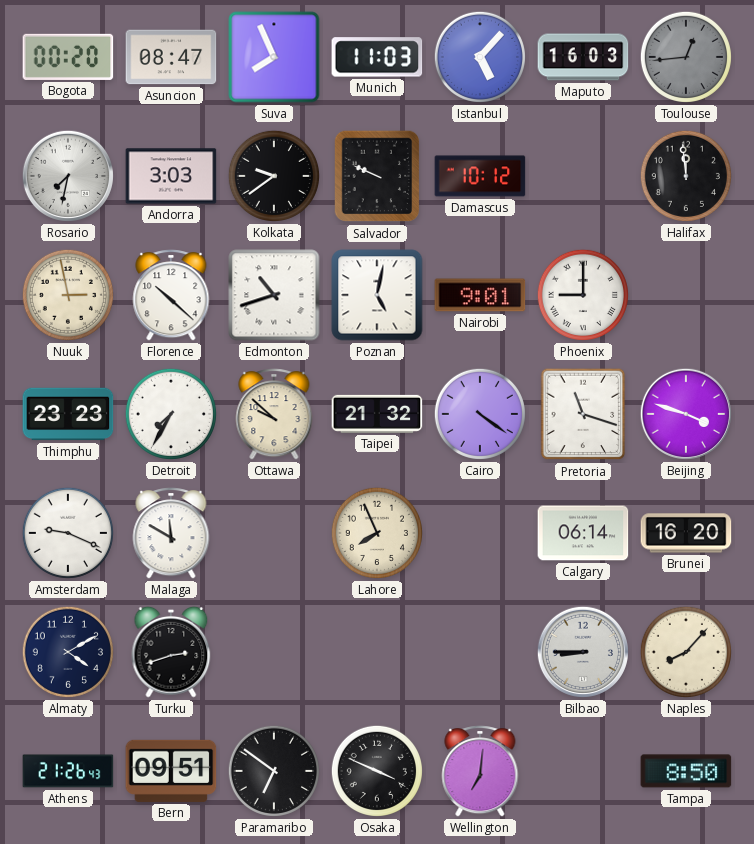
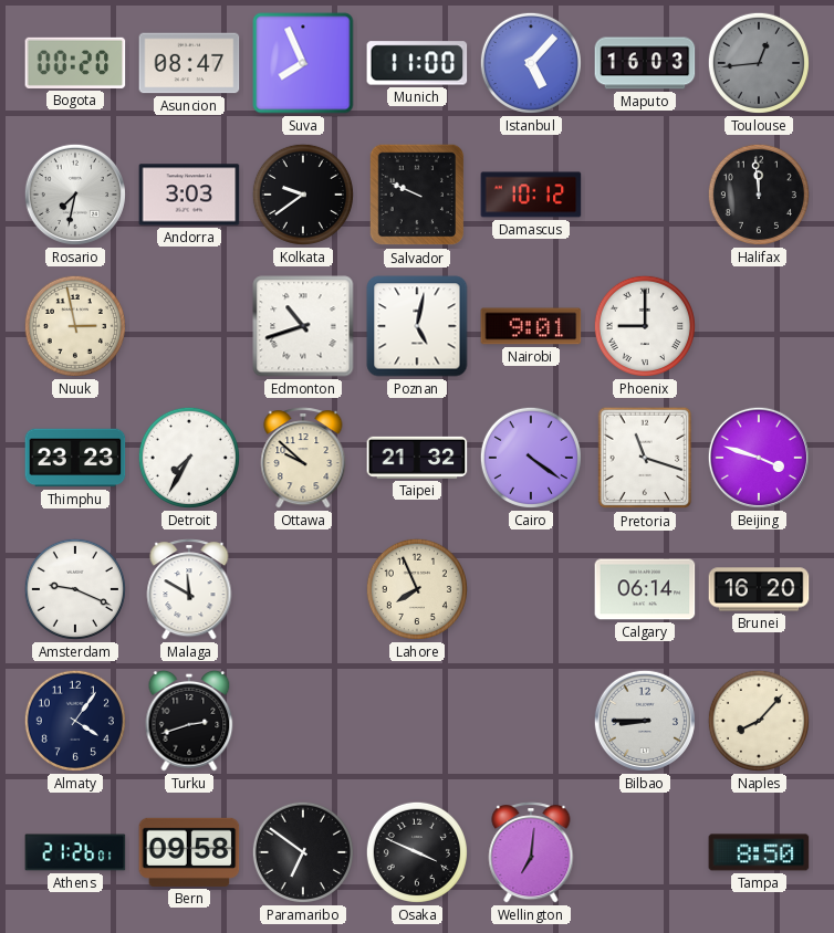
Munich: 11:03 -> 11:00 (417, 63)
Florence: 10:22 -> none (171, 295)
Almaty: 4:10 -> 4:06 (75, 721)
Athens: 21:26:43 -> 21:26:01 (75, 852)
Bern: 09:51 -> 09:58 (189, 852)
